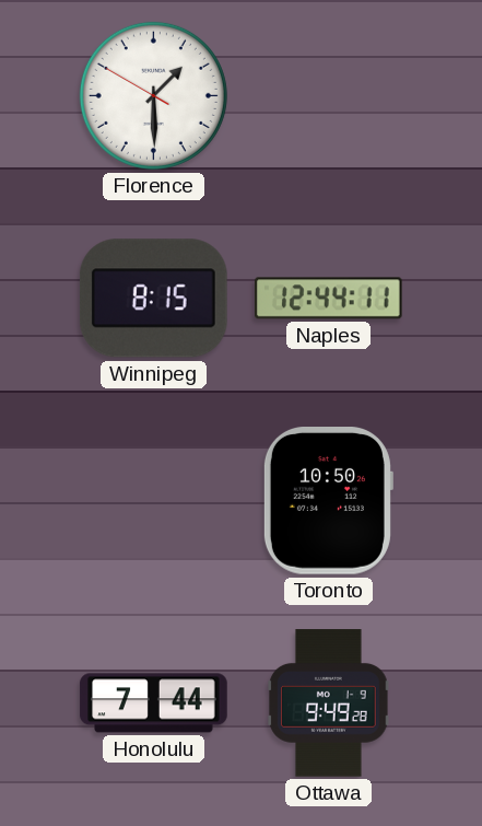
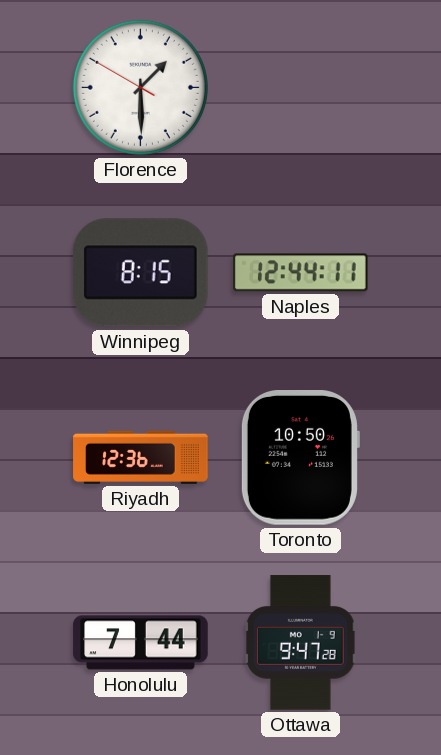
Riyadh: none -> 12:36 (141, 457)
Ottawa: 9:49 -> 9:47 (301, 643)
